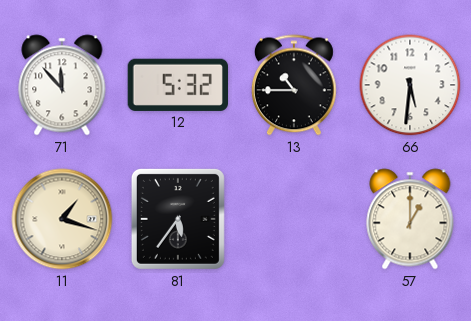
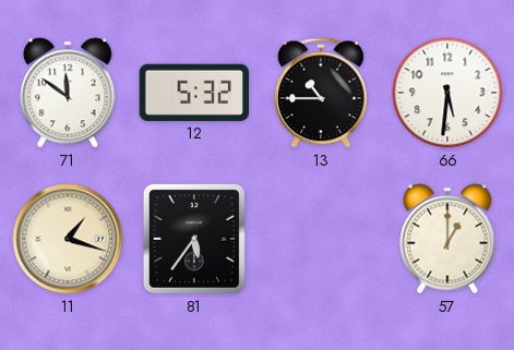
71: 11:53 -> 11:51 (68, 93)
